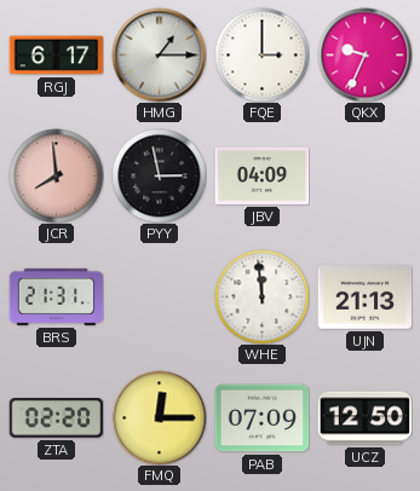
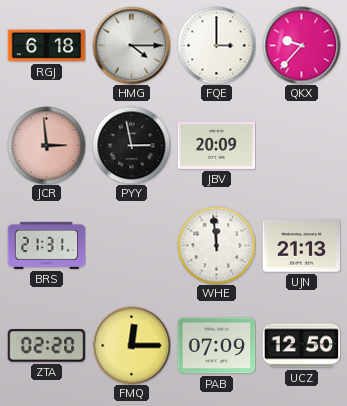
RGJ: 6:17 -> 6:18 (46, 46)
HMG: 1:15 -> 4:15 (131, 45)
QKX: 9:34 -> 9:37 (301, 45)
JCR: 7:59 -> 2:59 (46, 145)
JBV: 04:09 -> 20:09 (216, 145)
